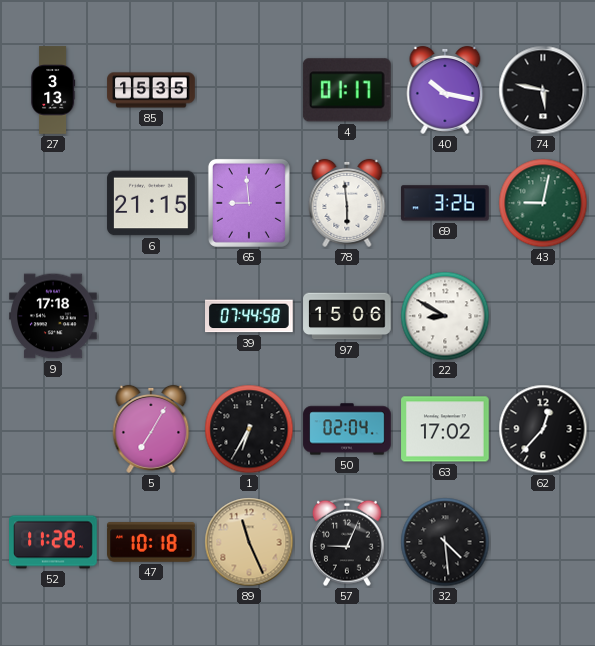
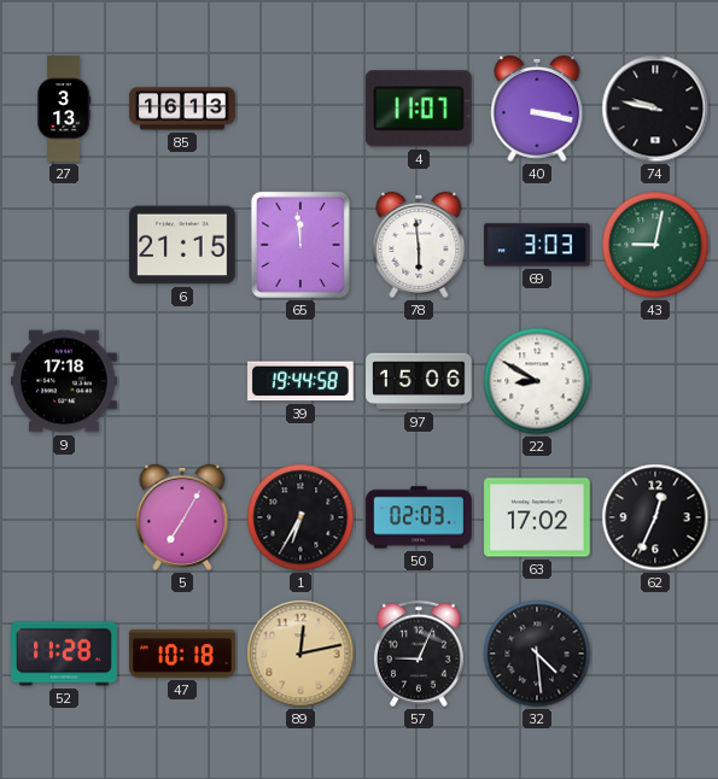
85: 15:35 -> 16:13 (182, 109)
4: 01:17 -> 11:07 (419, 109)
40: 10:17 -> 3:17 (537, 109)
74: 5:47 -> 9:47 (655, 109)
65: 8:59 -> 11:59 (300, 245)
69: 3:26 -> 3:03 (538, 245)
39: 07:44 -> 19:44 (302, 381)
50: 02:04 -> 02:03 (419, 517)
62: 12:37 -> 12:34 (655, 517)
89: 11:26 -> 12:13 (300, 654)
